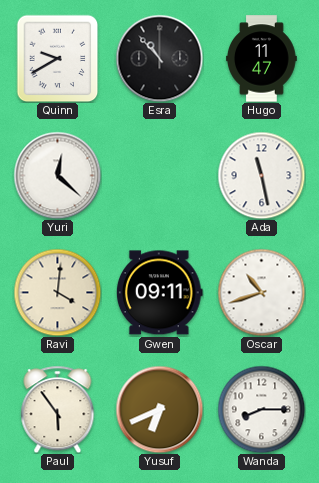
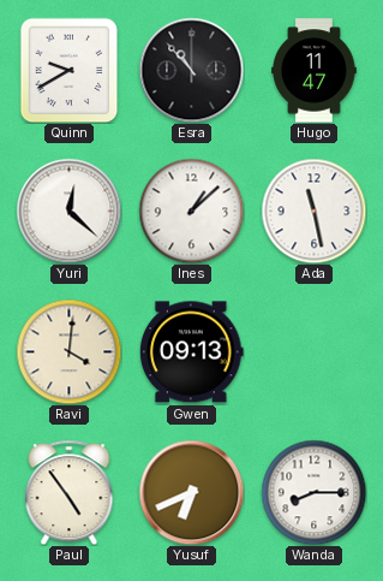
Ines: none -> 1:08 (191, 211)
Gwen: 09:11 -> 09:13 (191, 352)
Oscar: 10:42 -> none (261, 292)
Paul: 5:54 -> 4:54 (70, 492)
